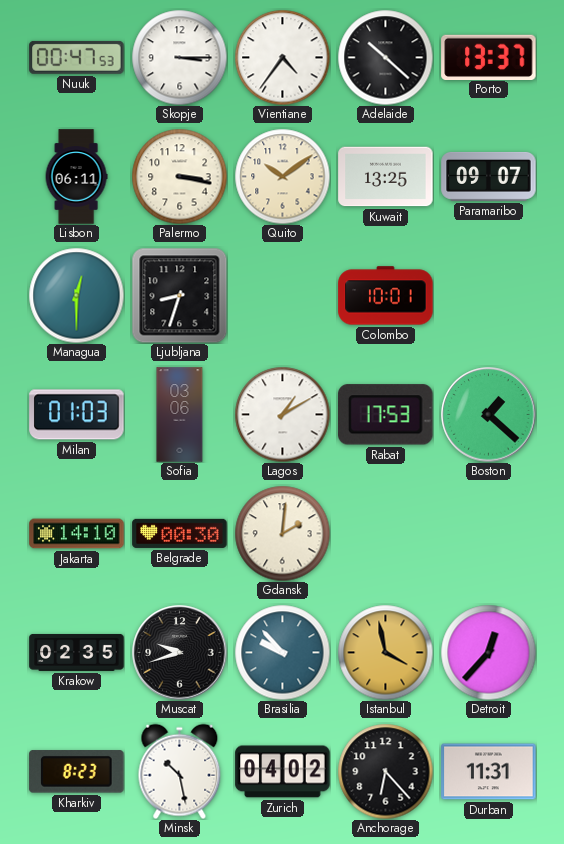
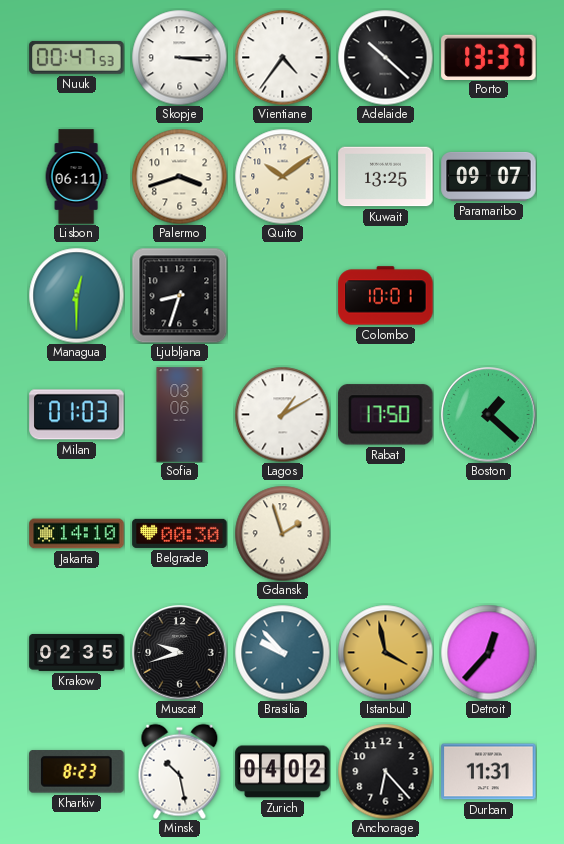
Palermo: 3:17 -> 3:42 (179, 176)
Rabat: 17:53 -> 17:50 (386, 415)
Gdansk: 2:01 -> 1:57 (282, 533)
